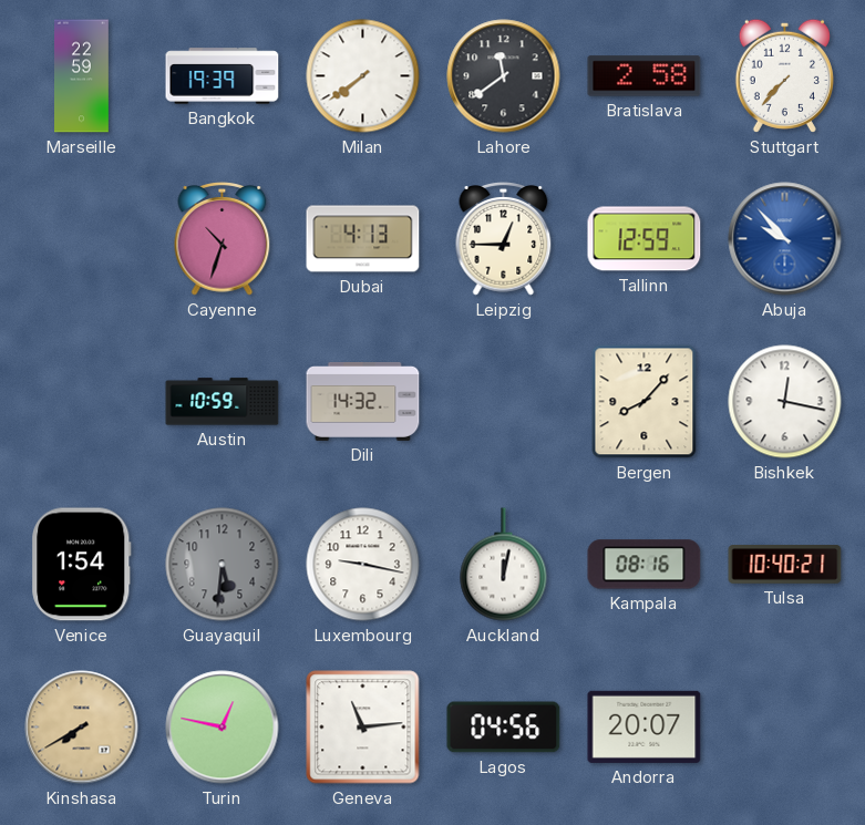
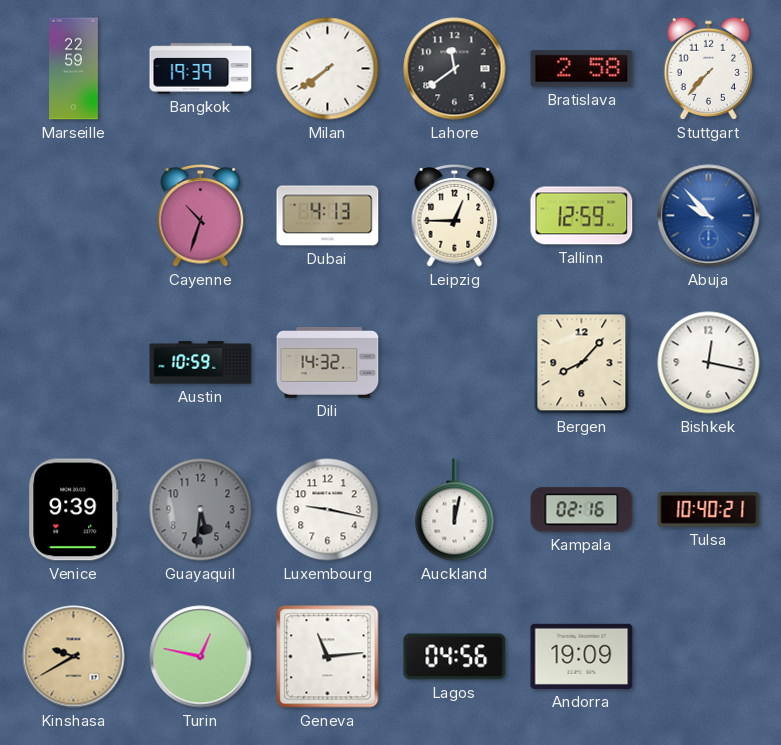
Venice: 1:54 -> 9:39 (74, 510)
Kampala: 08:16 -> 02:16 (582, 510)
Kinshasa: 7:40 -> 9:40 (74, 657)
Andorra: 20:07 -> 19:09 (582, 656)
